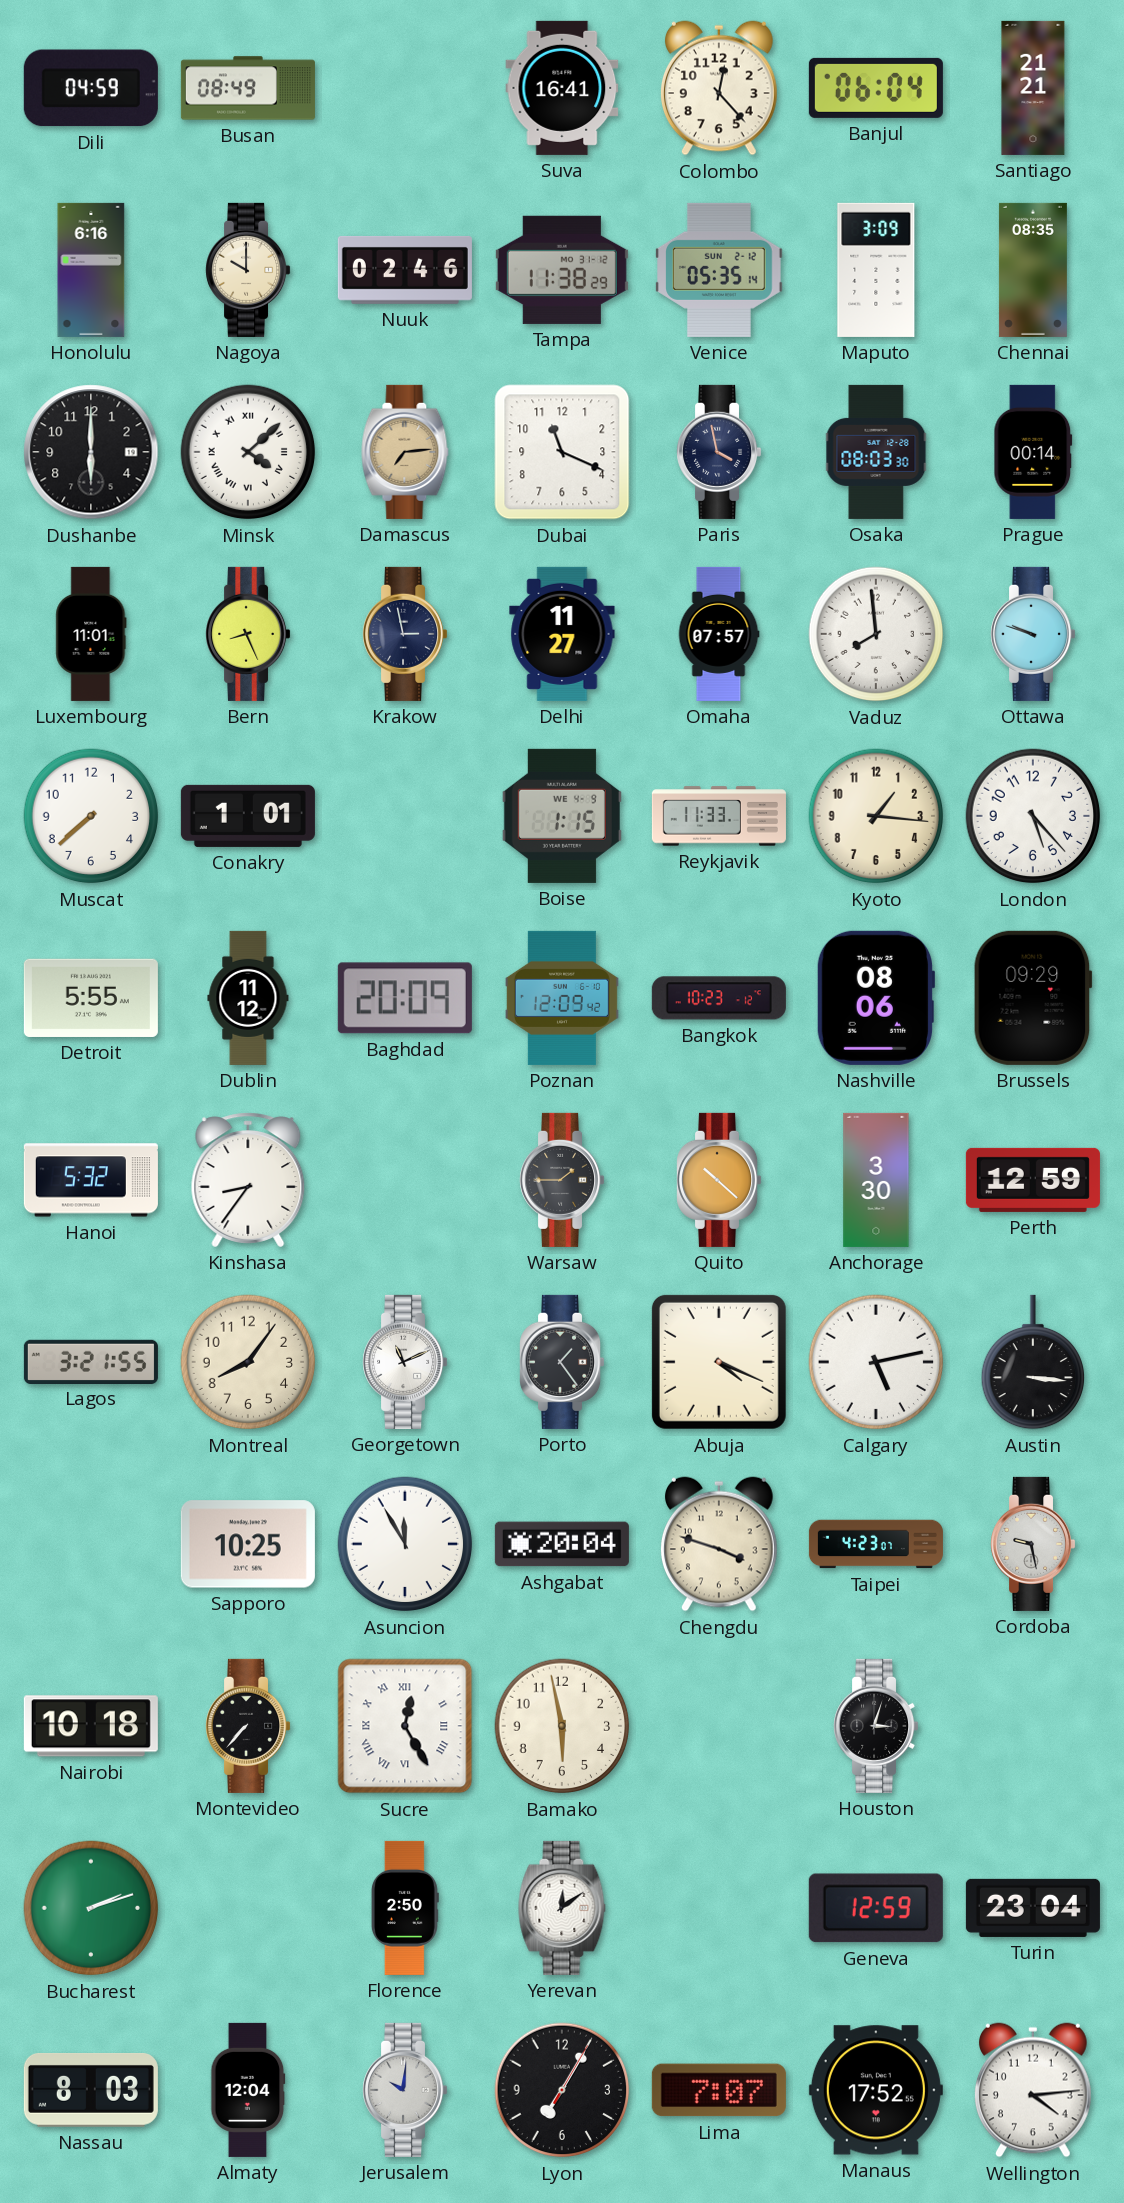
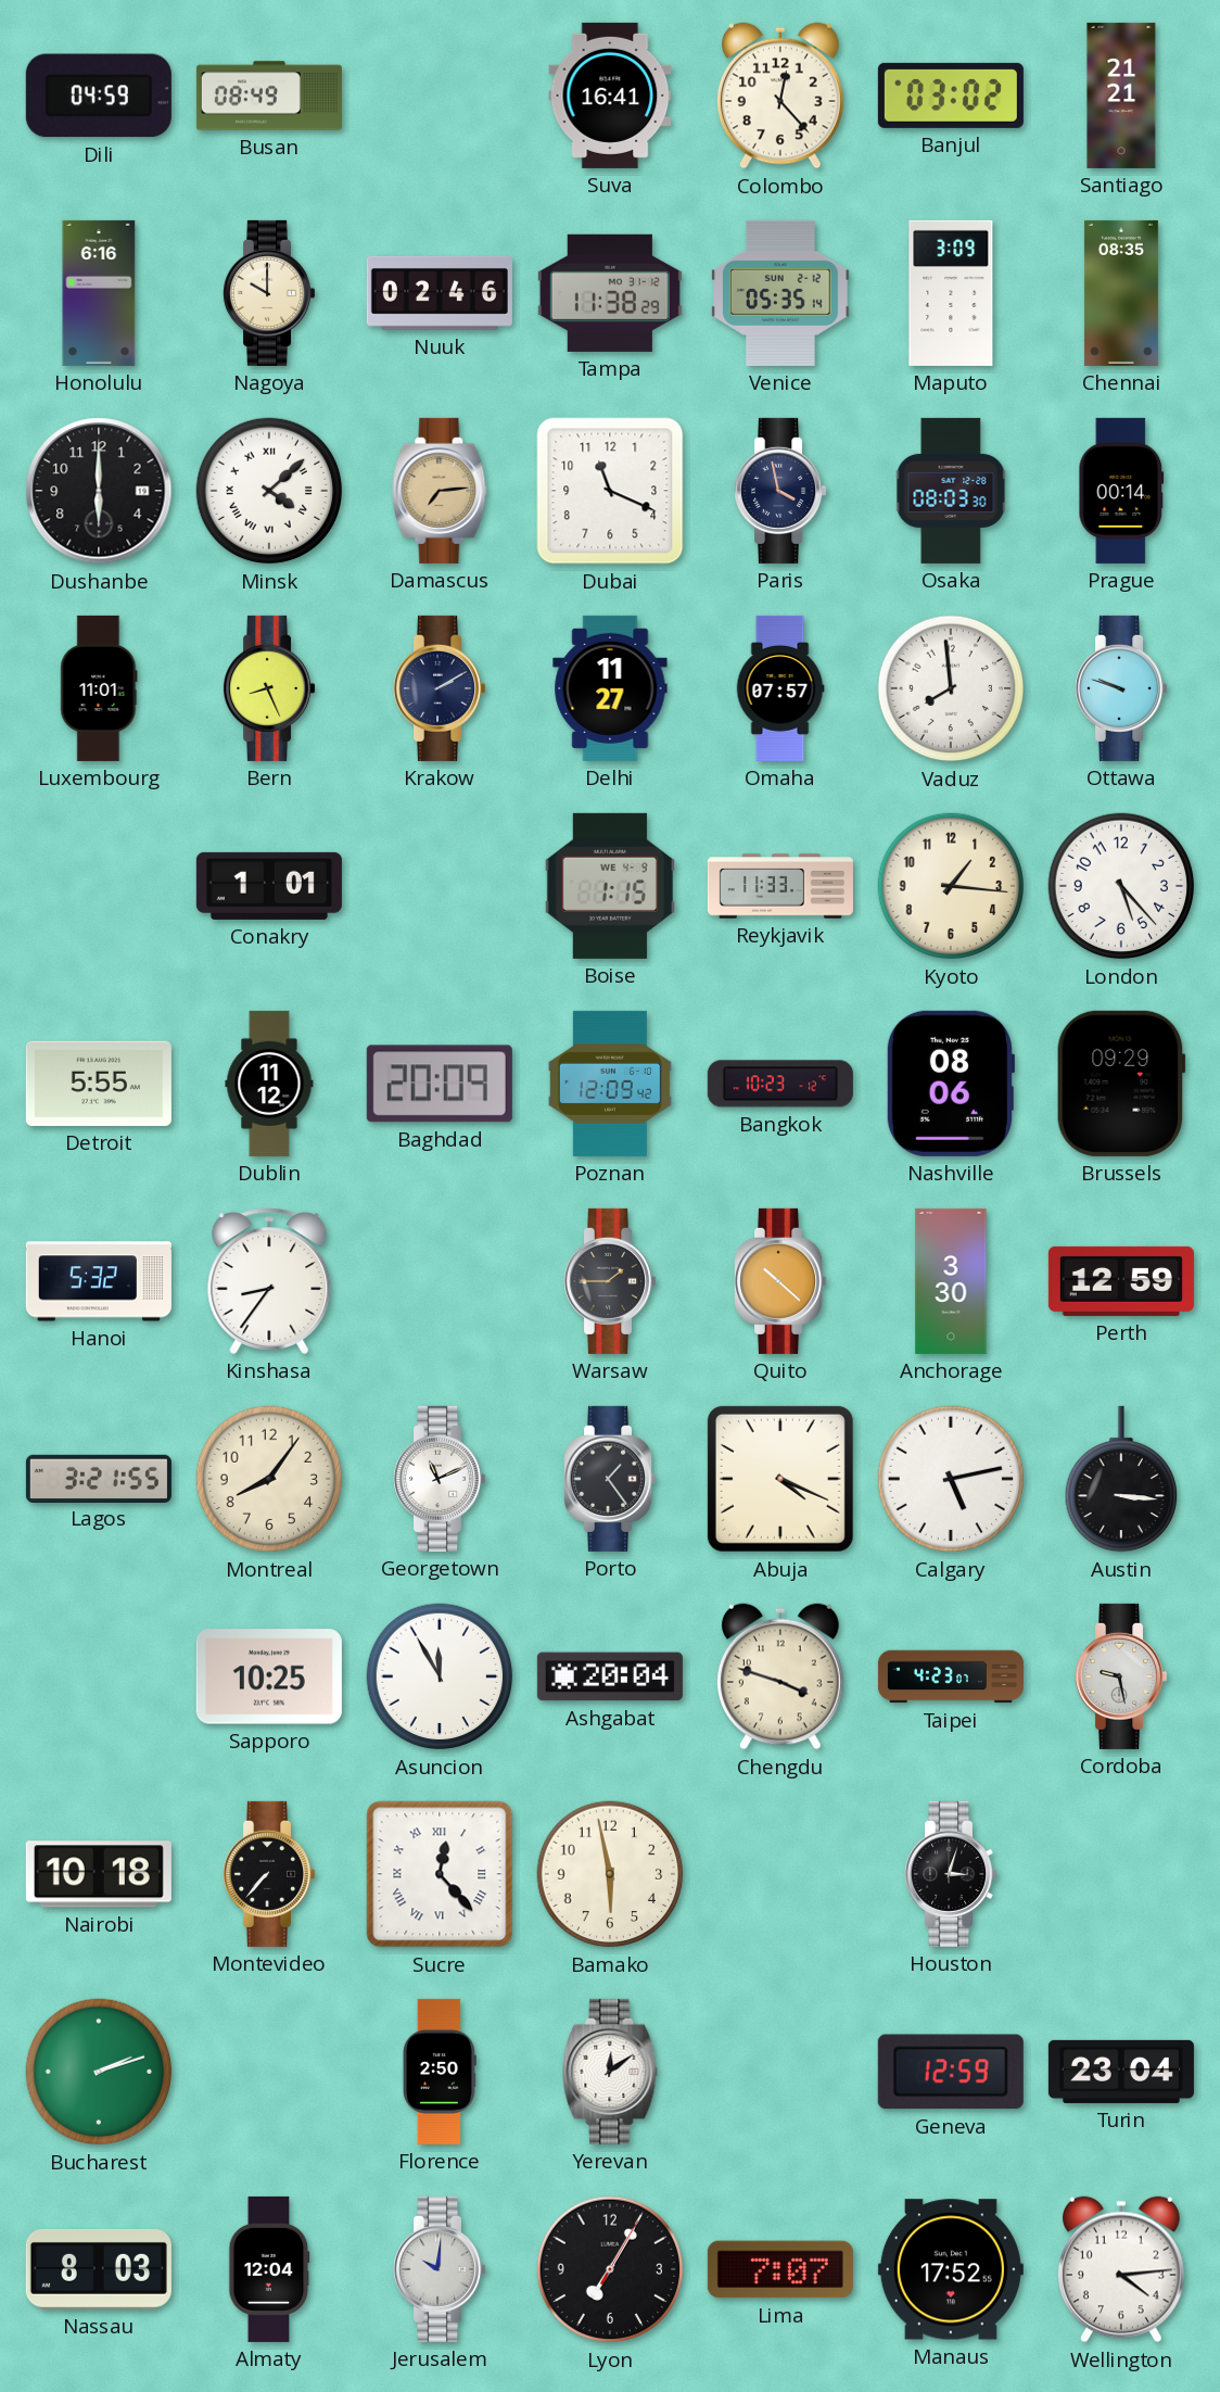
Banjul: 06:04 -> 03:02 (951, 96)
Krakow: 2:58 -> 2:10 (440, 688)
Muscat: 7:38 -> none (91, 816)
Sucre: 12:25 -> 12:23 (440, 1874)
